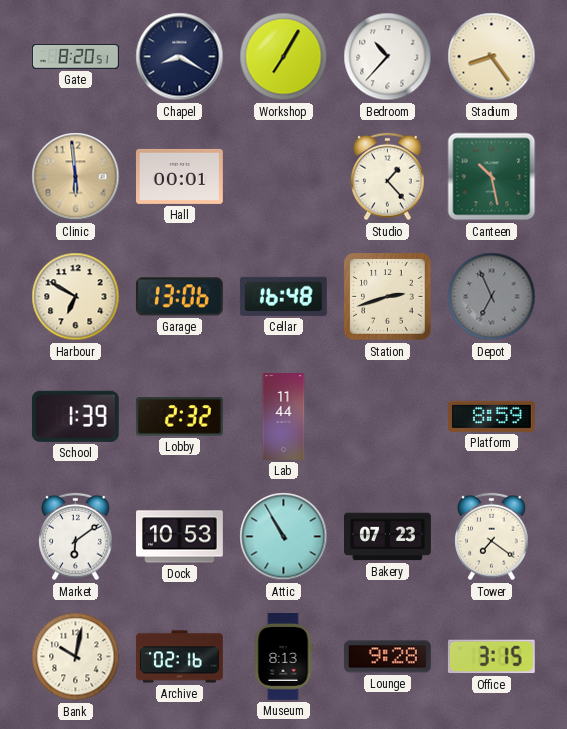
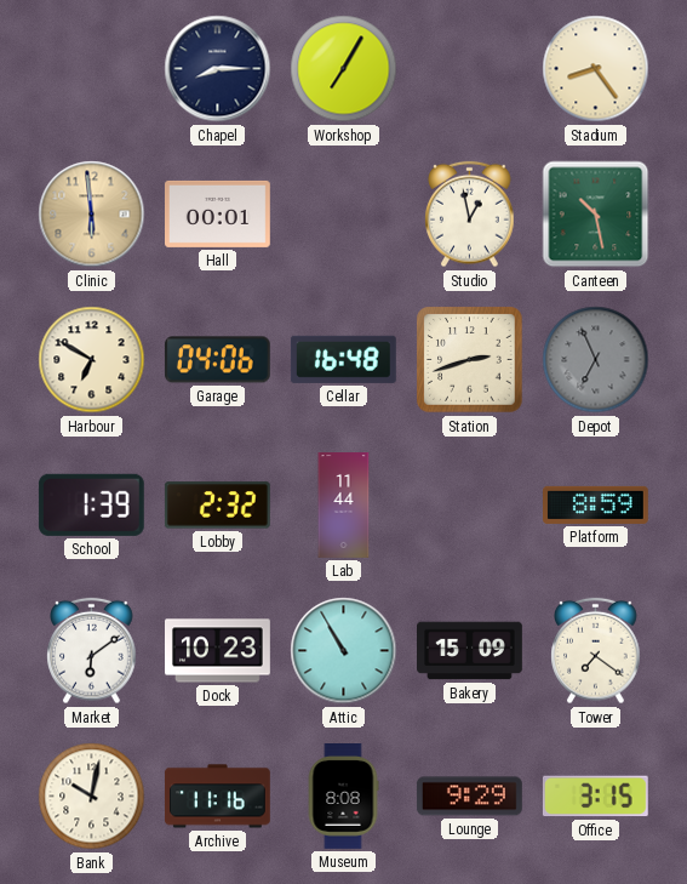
Gate: 8:20 -> none (76, 57)
Chapel: 8:20 -> 8:15 (218, 69)
Bedroom: 10:37 -> none (388, 57)
Studio: 1:23 -> 12:58 (470, 215)
Garage: 13:06 -> 04:06 (217, 360)
Dock: 10:53 -> 10:23 (218, 651)
Bakery: 07:23 -> 15:09 (470, 651)
Archive: 02:16 -> 11:16 (217, 797)
Museum: 8:13 -> 8:08 (343, 797)
Lounge: 9:28 -> 9:29 (469, 797)
